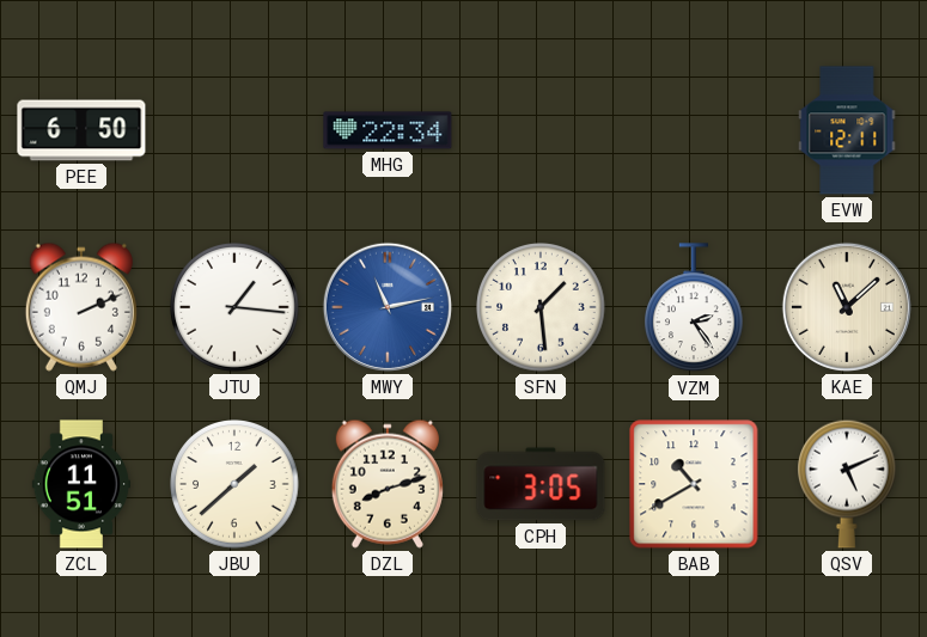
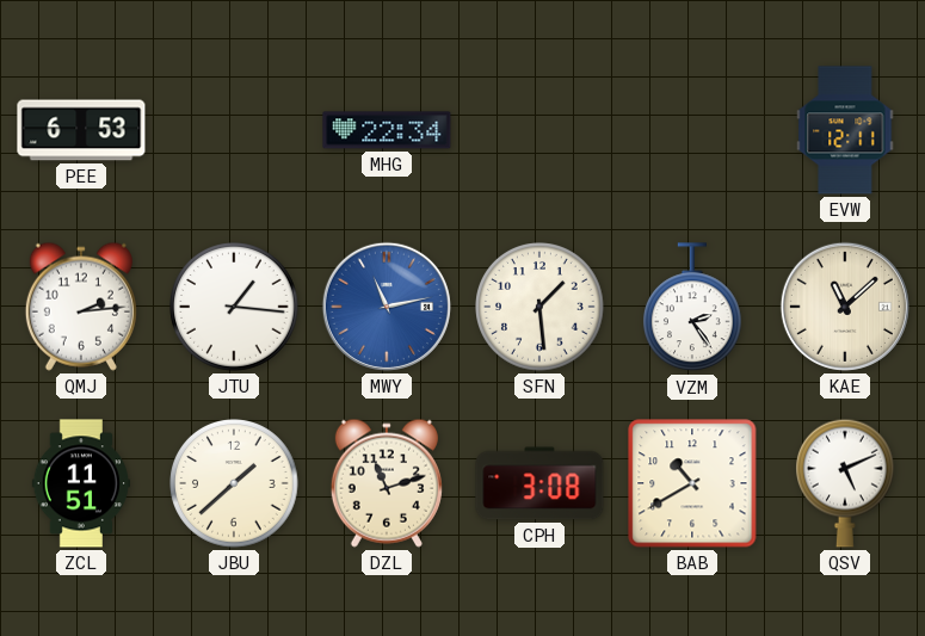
PEE: 6:50 -> 6:53 (81, 130)
QMJ: 2:11 -> 2:14 (81, 307)
DZL: 8:12 -> 11:12 (387, 483)
CPH: 3:05 -> 3:08 (539, 483)
